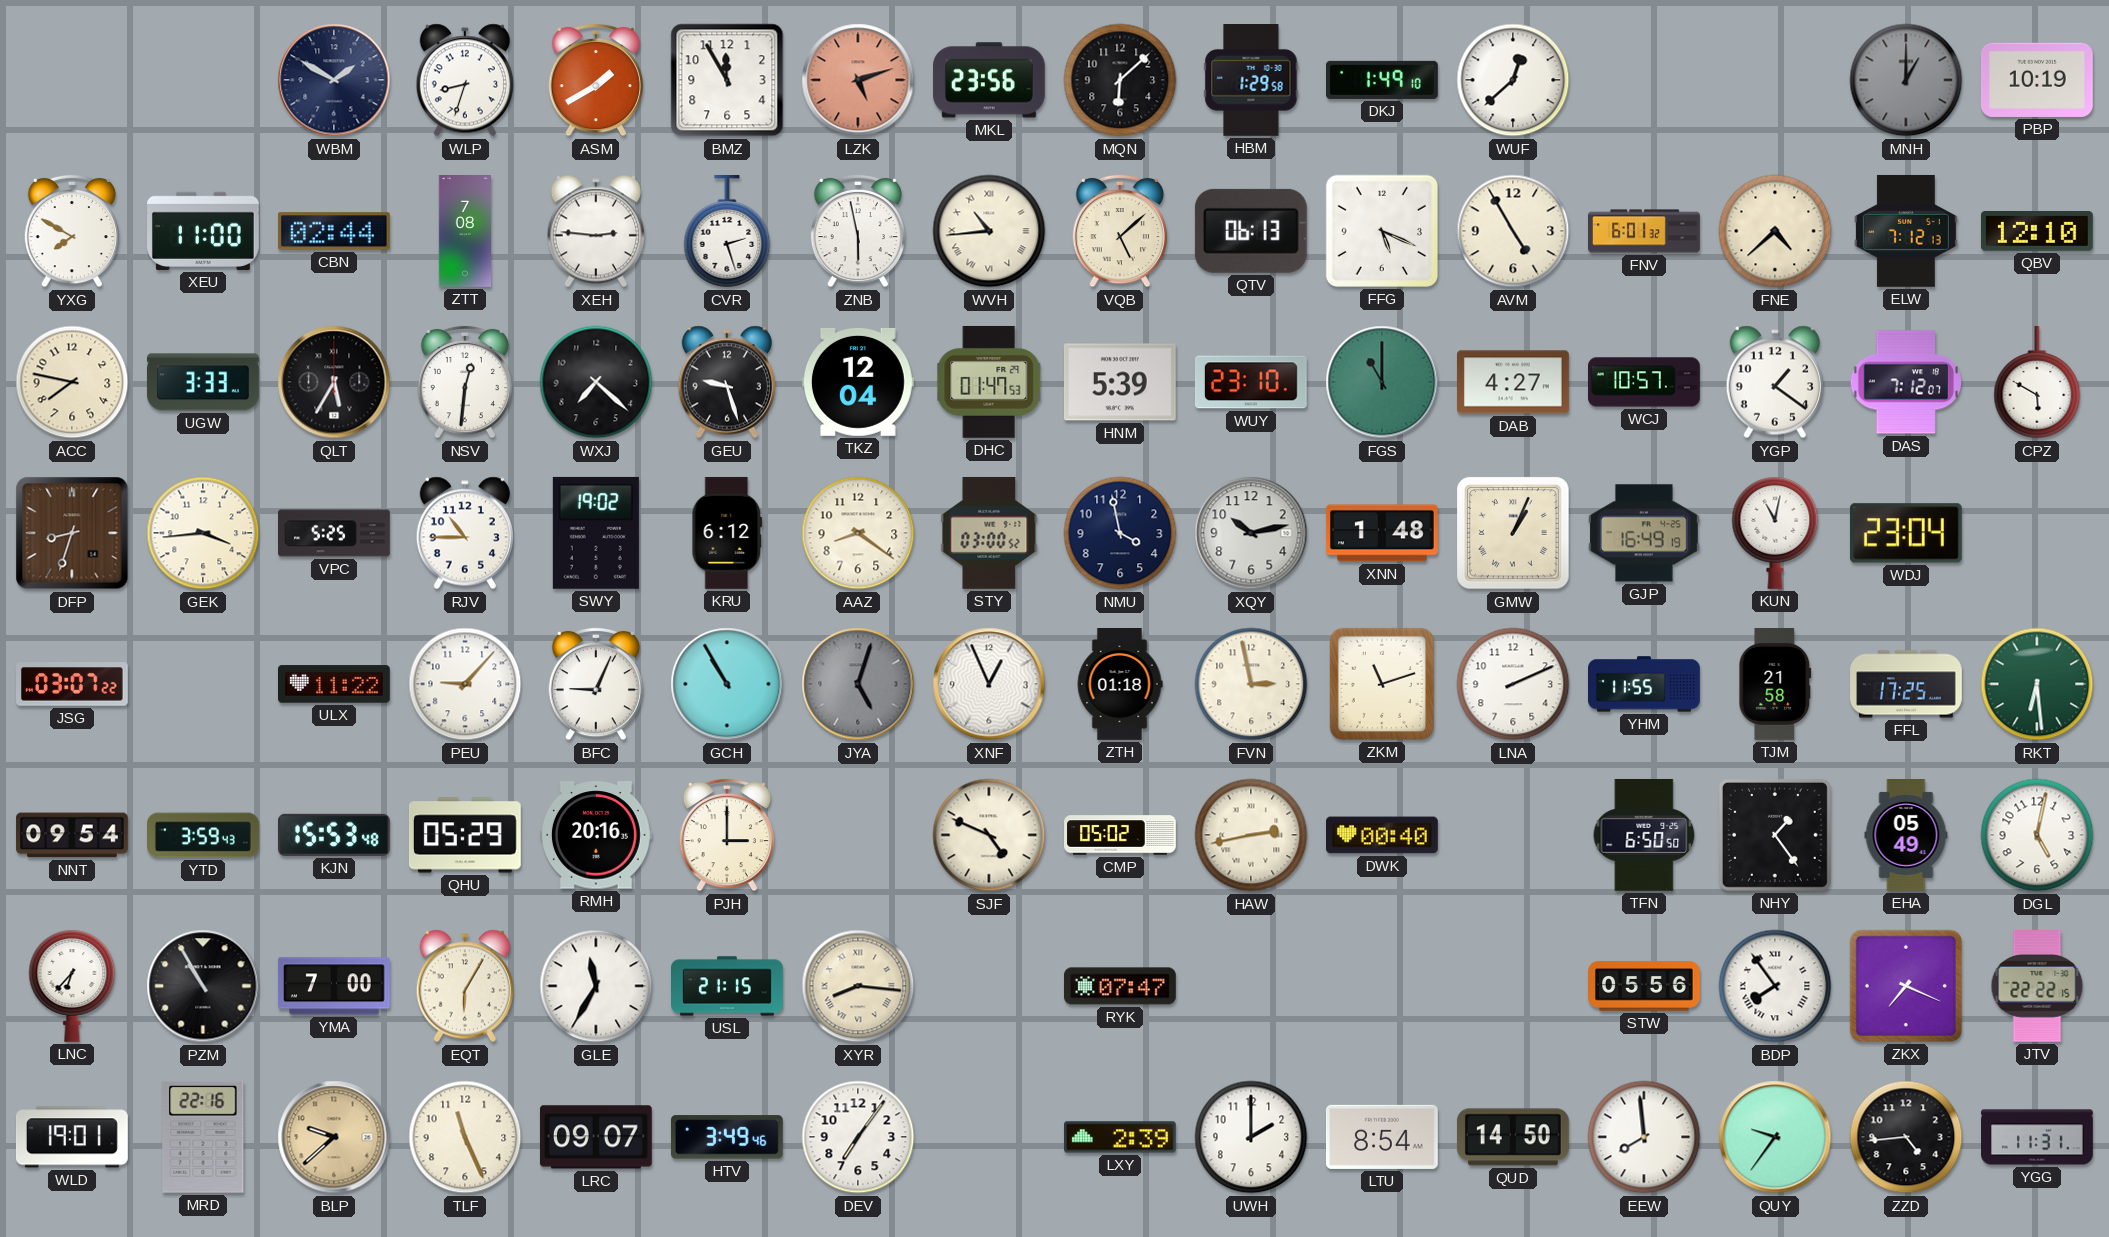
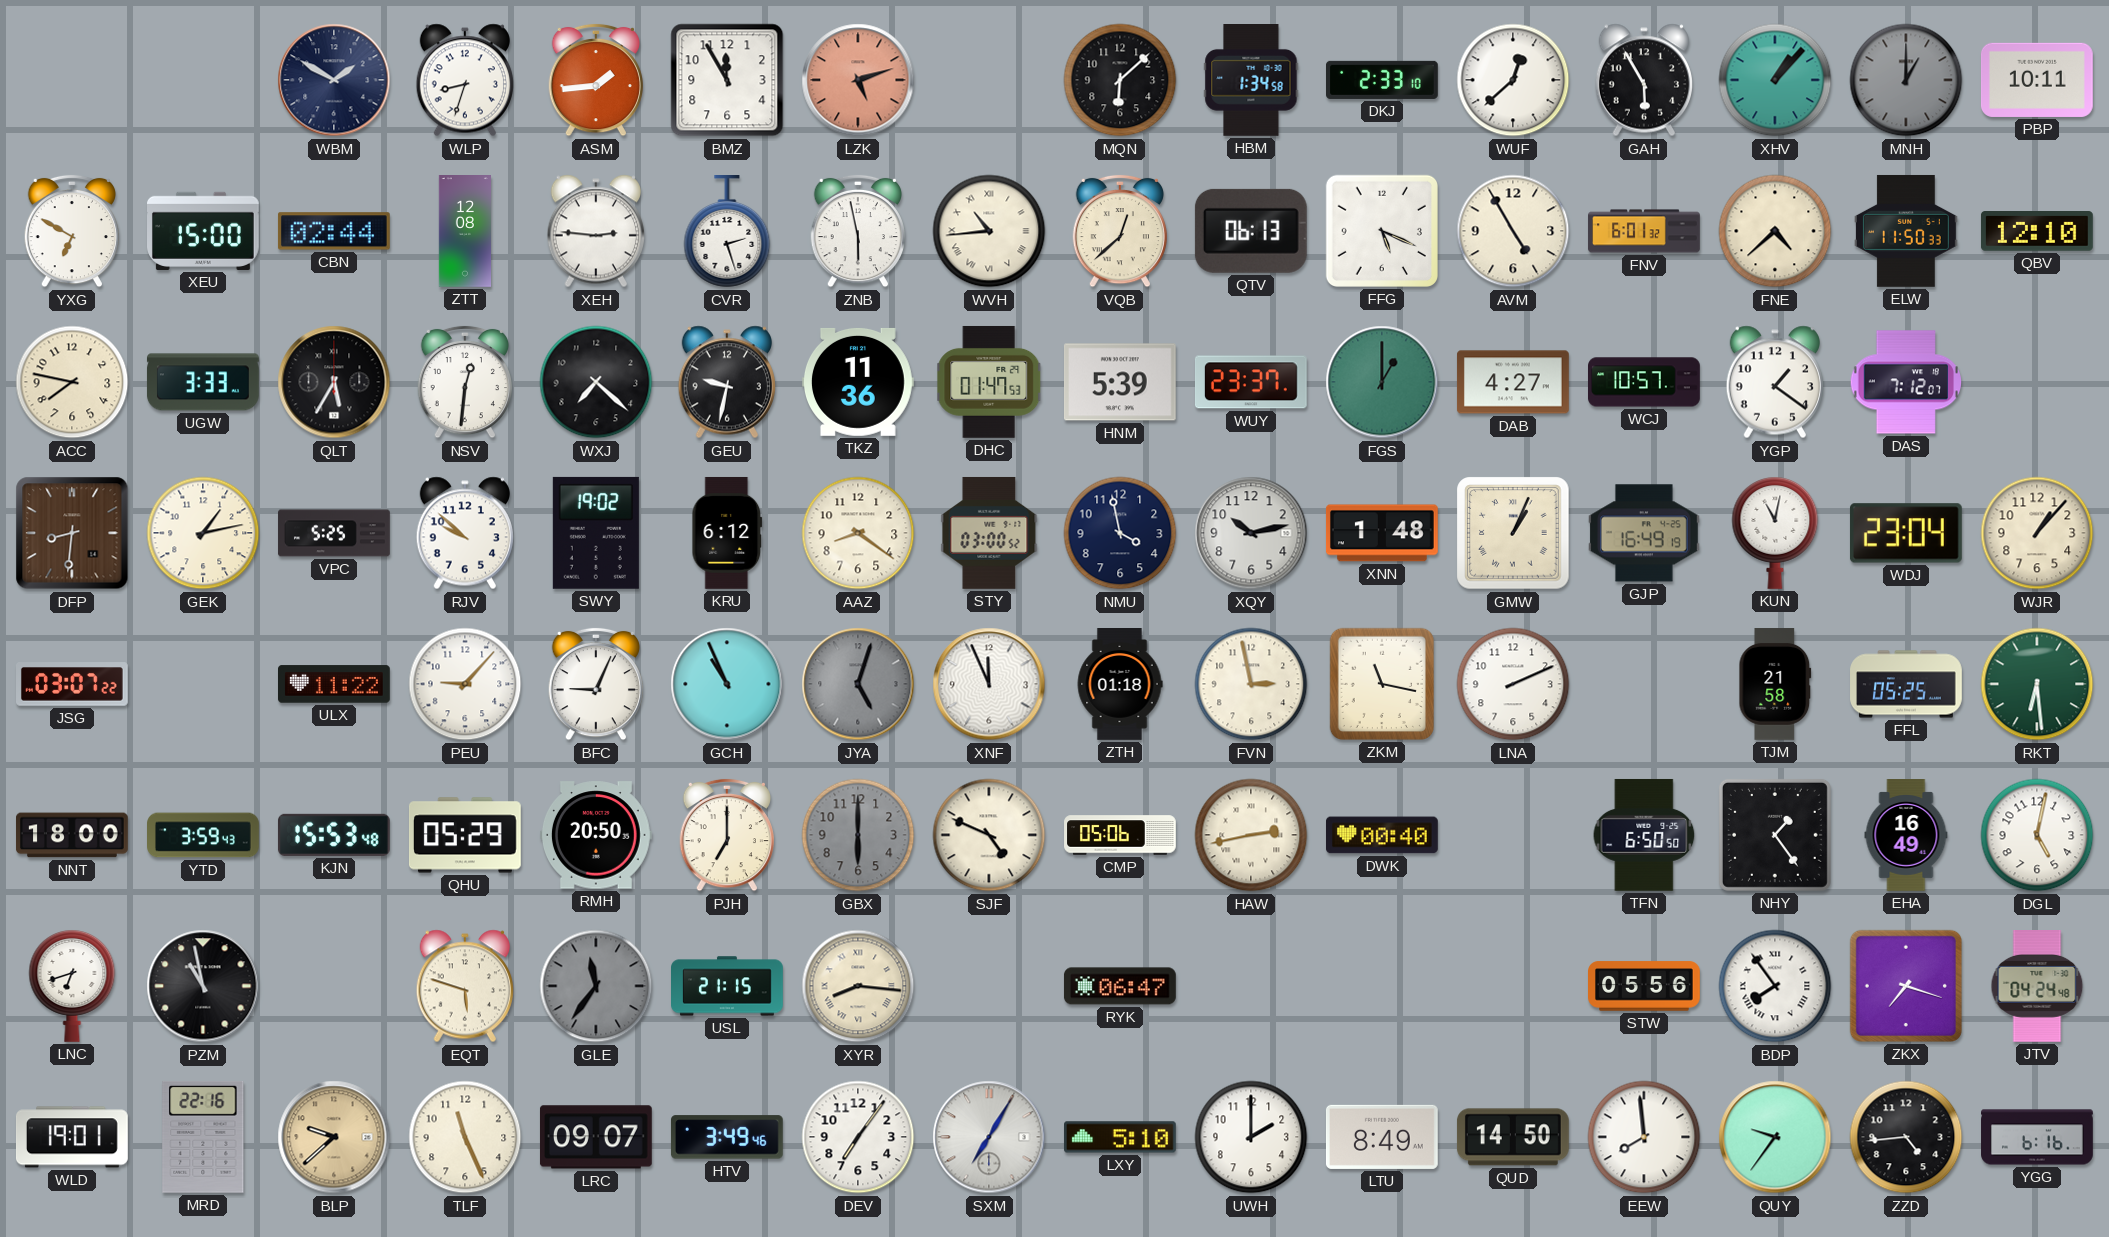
ASM: 1:40 -> 1:44 (595, 80)
MKL: 23:56 -> none (989, 80)
HBM: 1:29 -> 1:34 (1251, 81)
DKJ: 1:49 -> 2:33 (1383, 80)
GAH: none -> 5:55 (1643, 80)
XHV: none -> 1:07 (1775, 80)
PBP: 10:19 -> 10:11 (2037, 80)
YXG: 7:50 -> 6:50 (71, 231)
XEU: 11:00 -> 15:00 (204, 231)
ZTT: 7:08 -> 12:08 (464, 231)
VQB: 5:08 -> 12:38 (1119, 231)
ELW: 7:12 -> 11:50 (1906, 231)
GEU: 9:27 -> 9:32 (726, 382)
TKZ: 12:04 -> 11:36 (858, 382)
WUY: 23:10 -> 23:37 (1251, 382)
FGS: 11:00 -> 1:00 (1382, 382)
CPZ: 5:50 -> none (2037, 383)
DFP: 8:33 -> 8:31 (72, 533)
GEK: 3:44 -> 1:13 (203, 533)
RJV: 10:45 -> 9:52 (464, 533)
WJR: none -> 1:07 (2037, 533)
GCH: 10:55 -> 10:56 (727, 684)
XNF: 12:56 -> 11:56 (989, 684)
ZKM: 11:12 -> 11:17 (1382, 684)
YHM: 11:55 -> none (1645, 684)
FFL: 17:25 -> 05:25 (1906, 684)
NNT: 09:54 -> 18:00 (73, 835)
RMH: 20:16 -> 20:50 (596, 835)
PJH: 3:00 -> 7:00 (726, 835)
GBX: none -> 6:00 (858, 835)
CMP: 05:02 -> 05:06 (1120, 835)
EHA: 05:49 -> 16:49 (1906, 836)
LNC: 6:37 -> 6:42 (72, 986)
PZM: 10:55 -> 10:58 (203, 986)
YMA: 7:00 -> none (334, 986)
EQT: 6:05 -> 5:48 (464, 986)
GLE: 11:35 -> 11:36 (596, 986)
GLE dial: white -> grey (596, 986)
RYK: 07:47 -> 06:47 (1120, 986)
ZKX: 7:19 -> 7:18 (1906, 986)
JTV: 22:22 -> 04:24 (2037, 987)
SXM: none -> 7:05 (989, 1137)
LXY: 2:39 -> 5:10 (1121, 1137)
LTU: 8:54 -> 8:49 (1382, 1137)
YGG: 11:31 -> 6:16 (2037, 1137)
